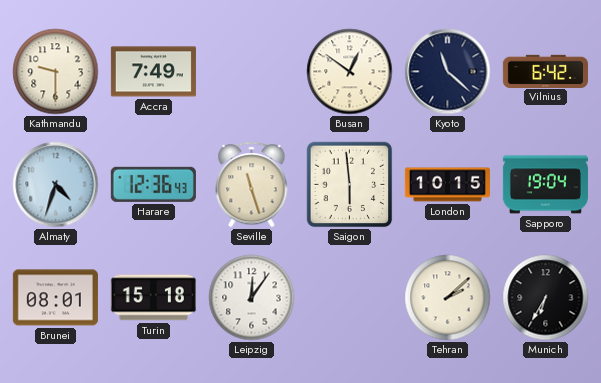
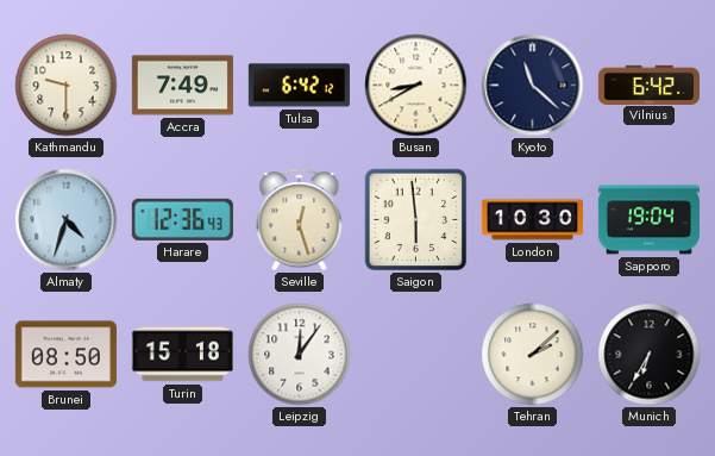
Tulsa: none -> 6:42 (299, 86)
Busan: 12:51 -> 8:40 (416, 86)
Seville: 11:27 -> 12:27 (300, 220)
London: 10:15 -> 10:30 (532, 220)
Brunei: 08:01 -> 08:50 (65, 355)
